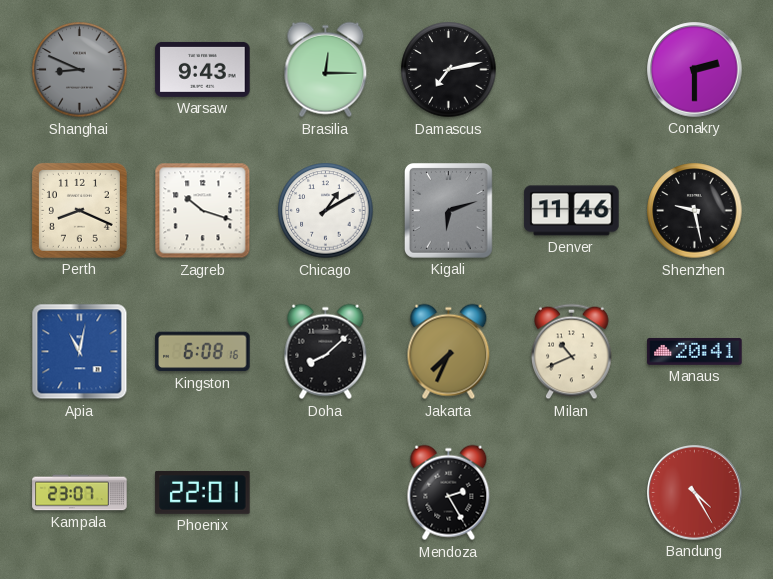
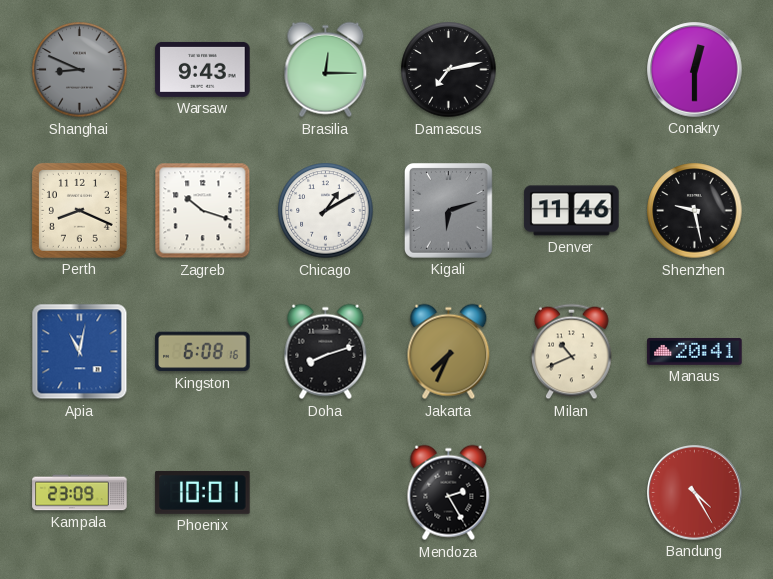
Conakry: 2:30 -> 12:30 (695, 70)
Doha: 8:08 -> 8:12 (326, 352)
Kampala: 23:07 -> 23:09 (80, 493)
Phoenix: 22:01 -> 10:01 (203, 492)
